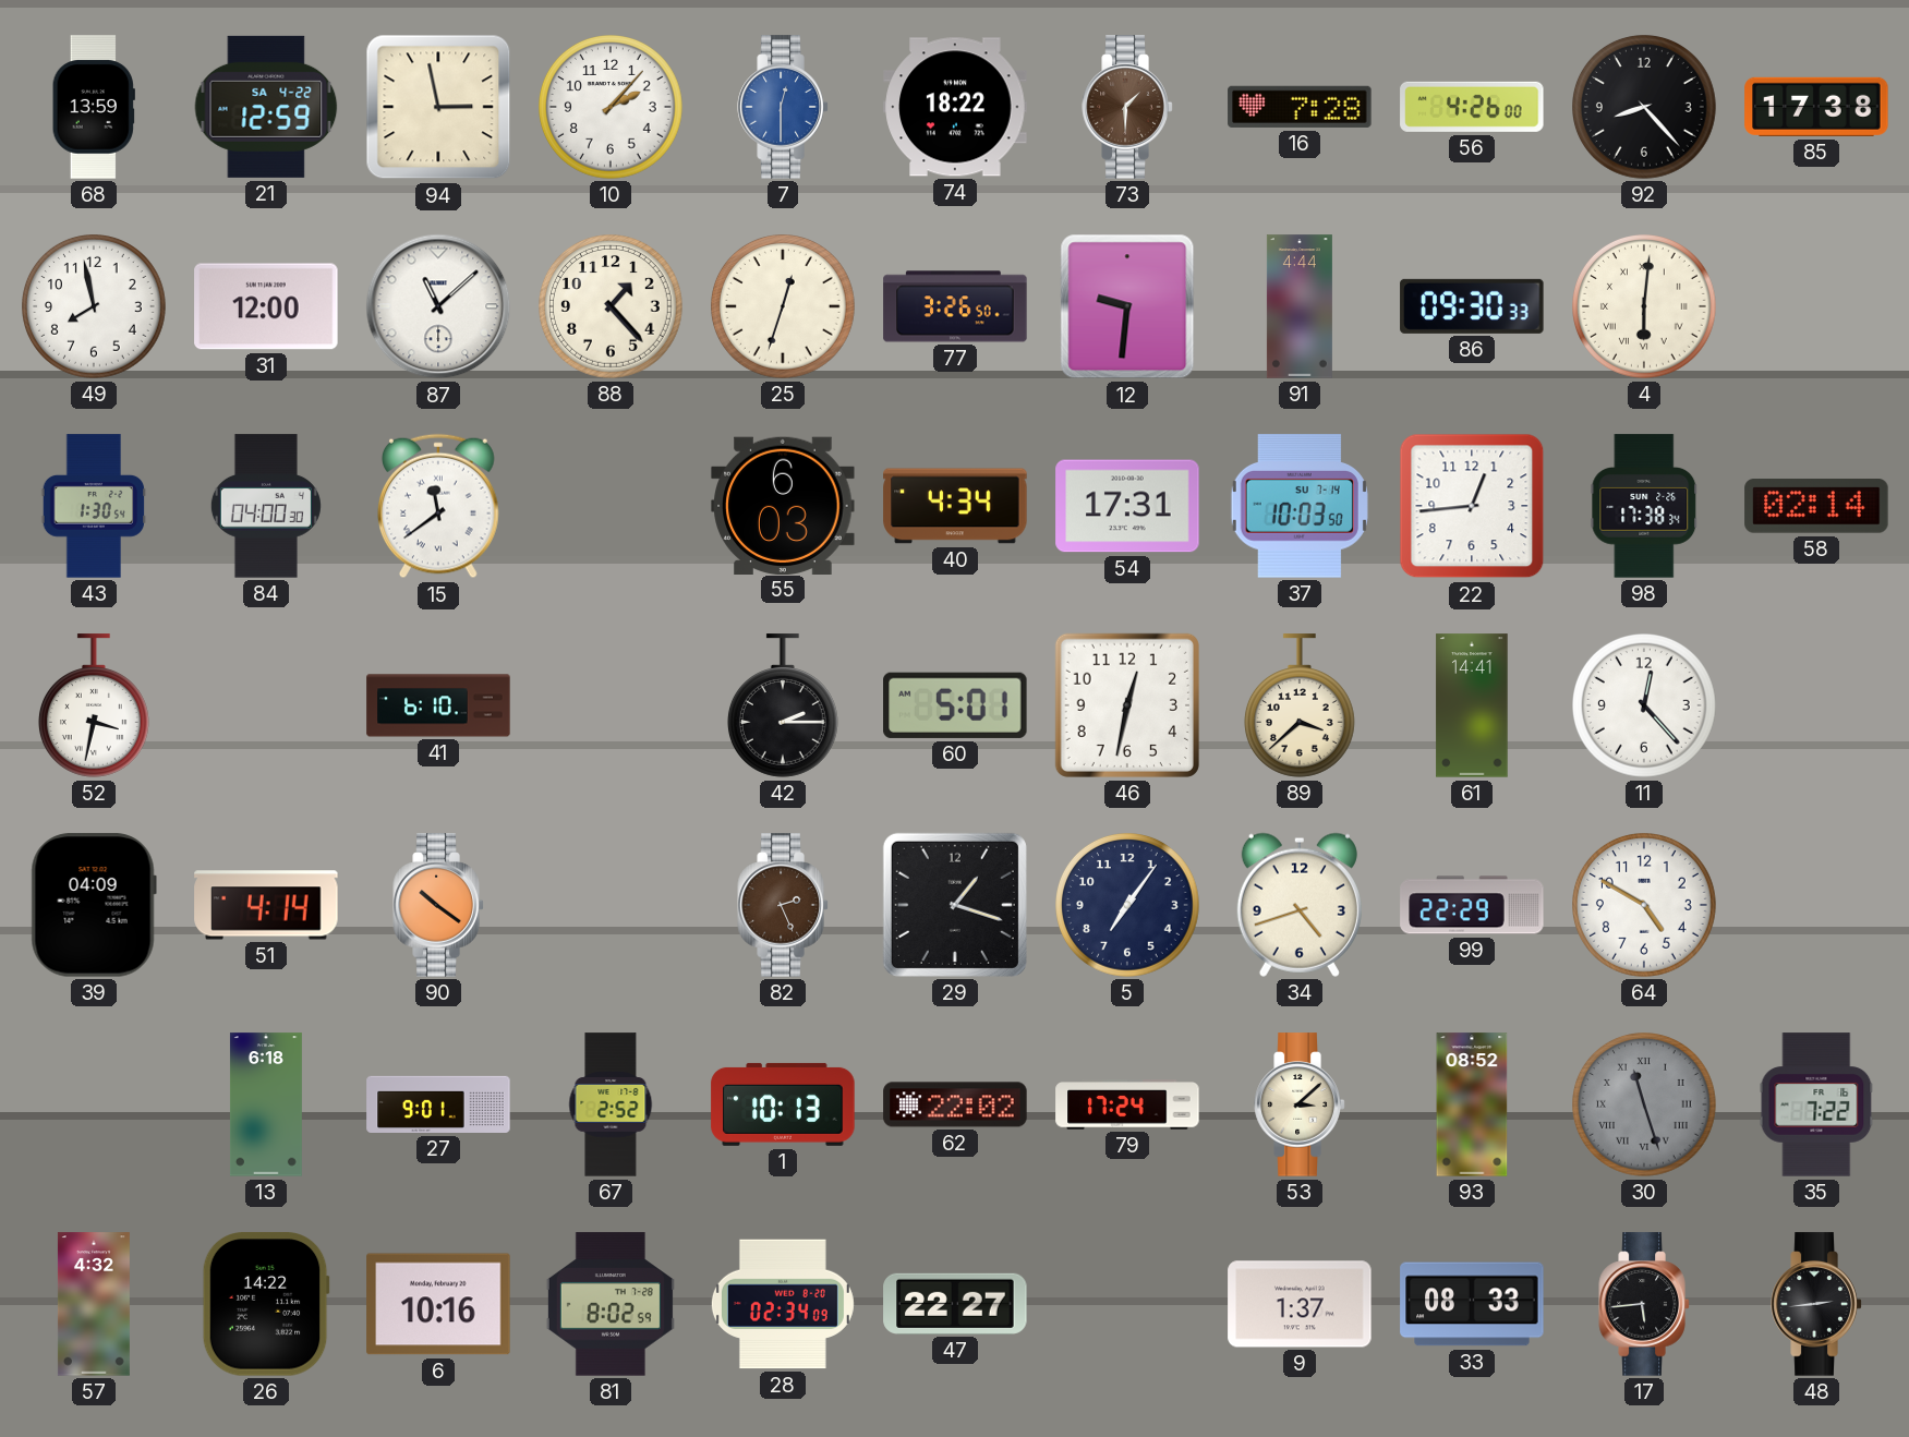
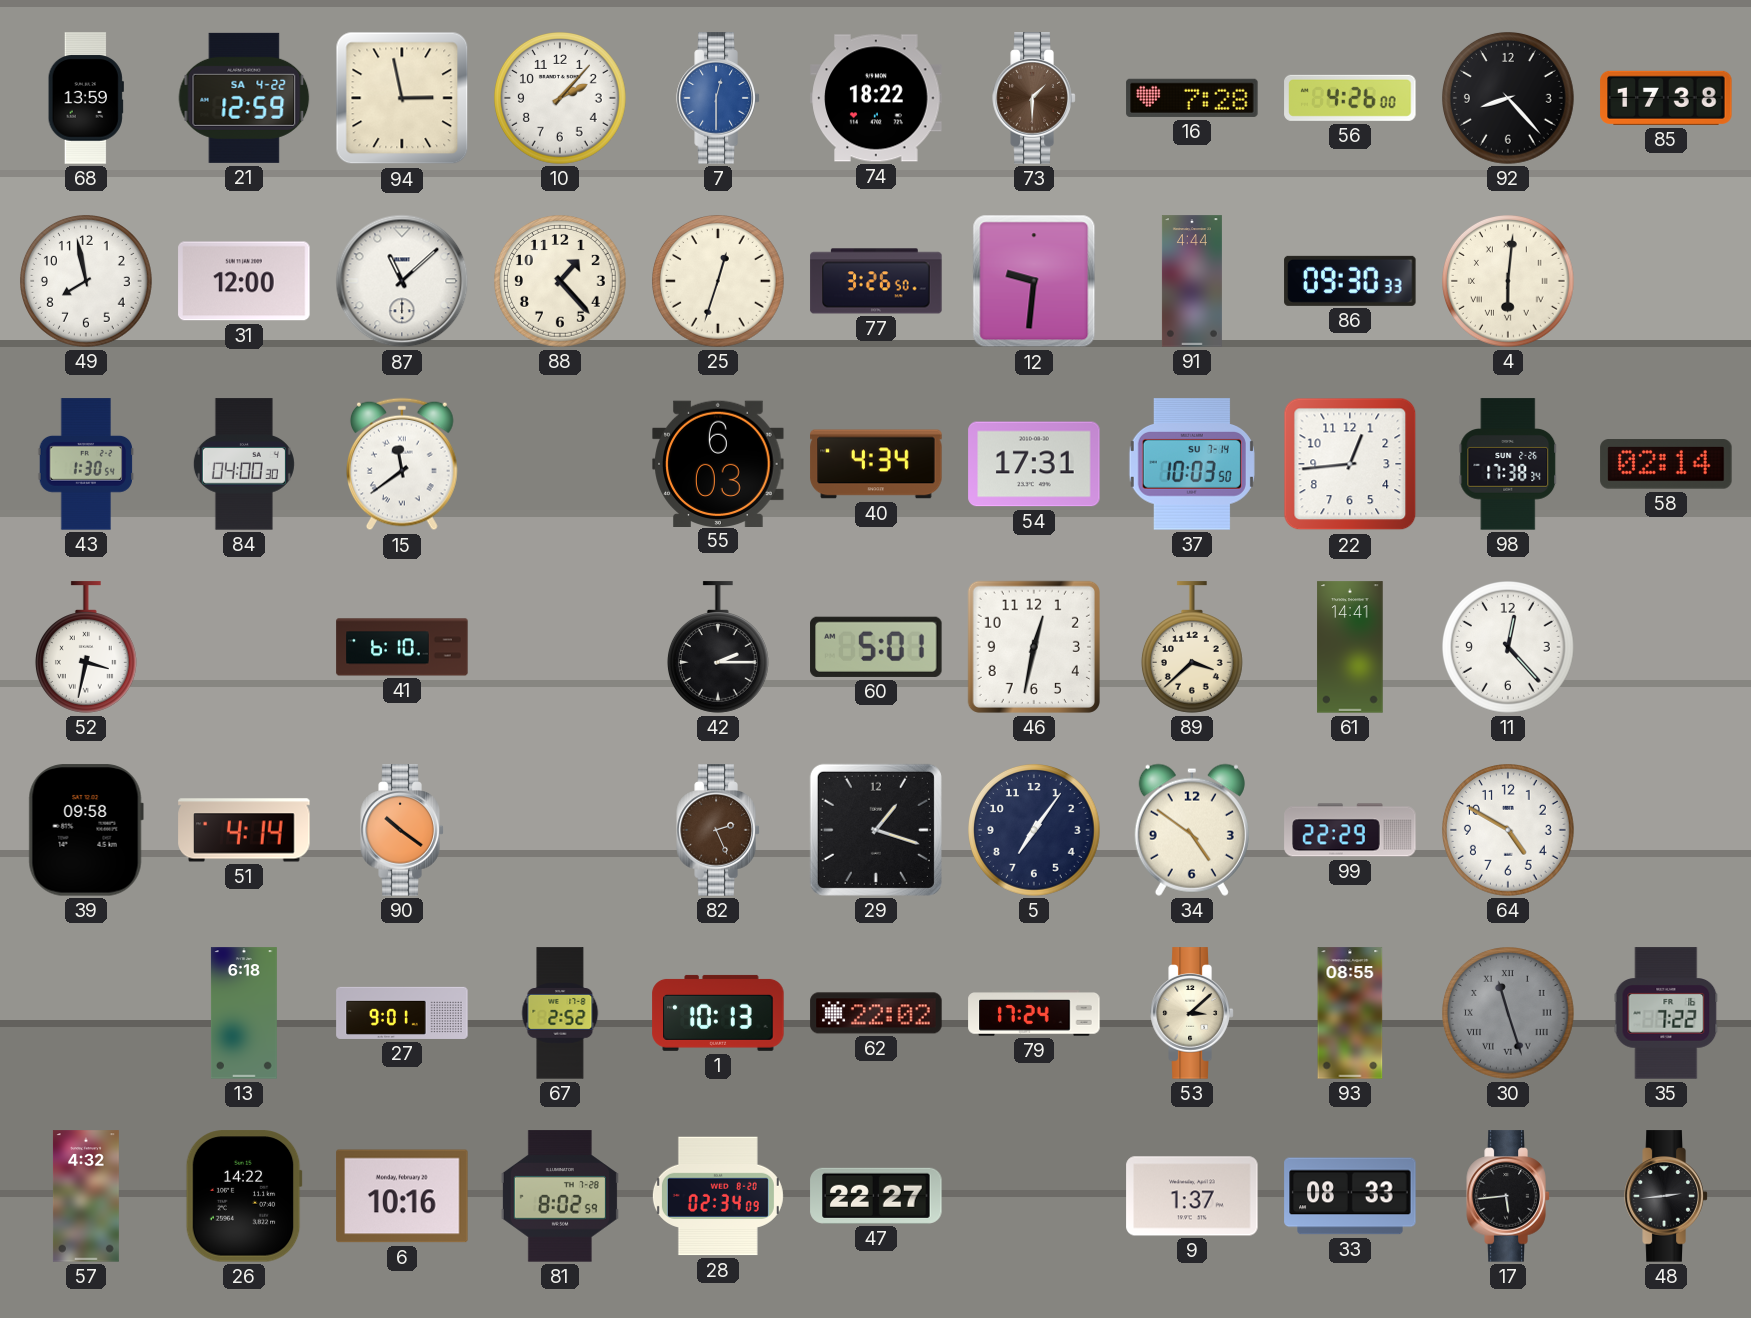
39: 04:09 -> 09:58 (86, 830)
34: 4:42 -> 4:51 (1192, 830)
93: 08:52 -> 08:55 (1350, 1013)
